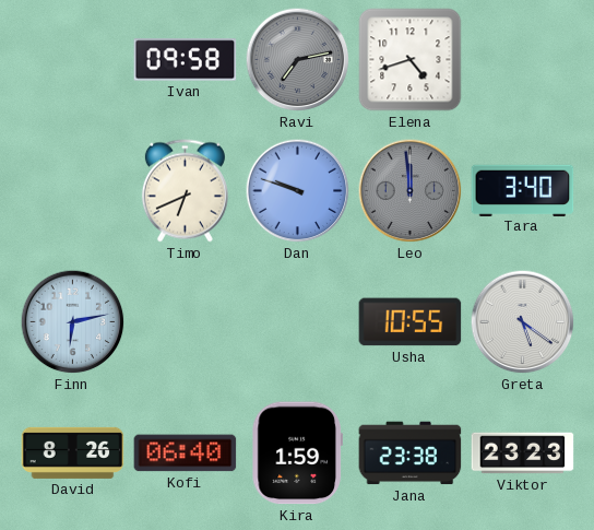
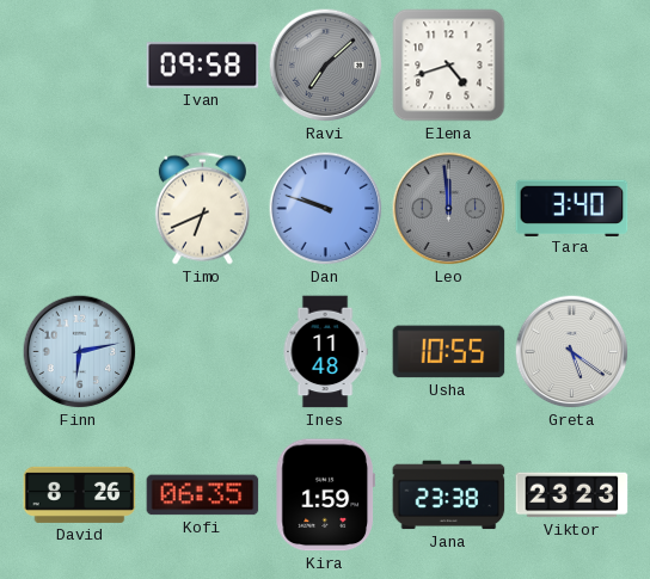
Ravi: 7:13 -> 7:08 (326, 66)
Ines: none -> 11:48 (325, 352)
Kofi: 06:40 -> 06:35 (203, 495)
